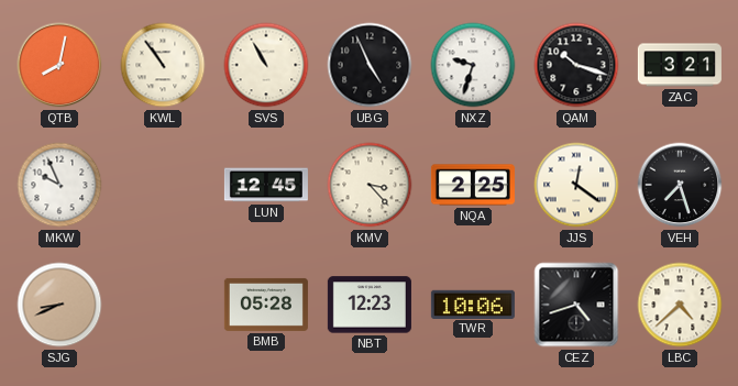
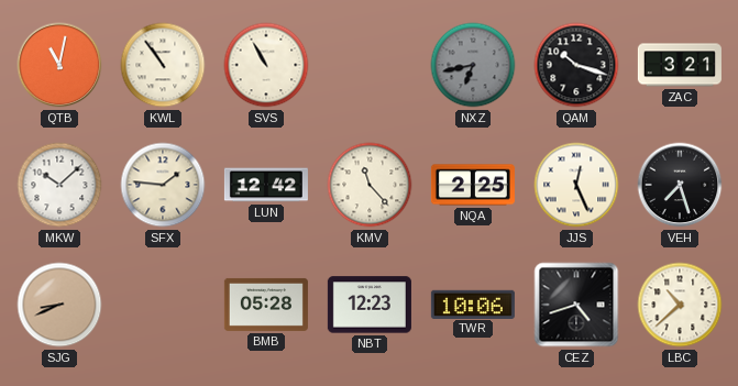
QTB: 8:02 -> 11:02 (59, 65)
UBG: 4:56 -> none (370, 65)
NXZ: 9:33 -> 6:43 (473, 65)
NXZ dial: white -> grey (473, 65)
MKW: 9:56 -> 10:08 (59, 185)
SFX: none -> 1:46 (163, 185)
LUN: 12:45 -> 12:42 (266, 185)
KMV: 3:23 -> 11:23 (370, 185)
JJS: 12:21 -> 12:26 (576, 185)
LBC: 4:38 -> 10:38 (680, 305)
